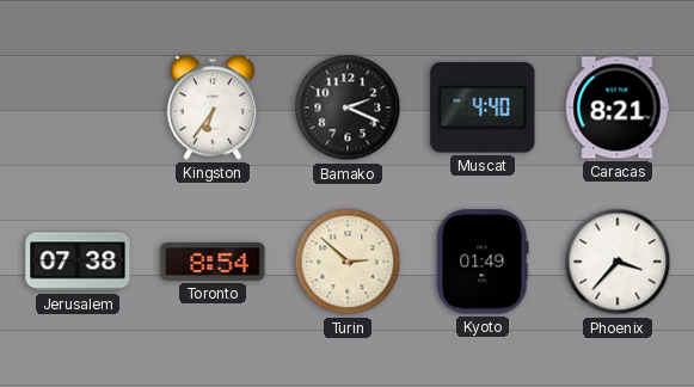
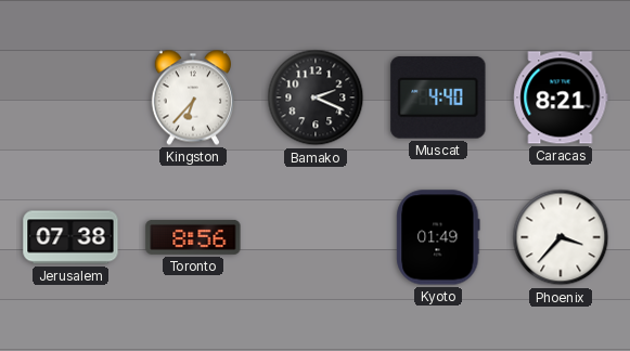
Kingston: 6:36 -> 6:37 (193, 97)
Toronto: 8:54 -> 8:56 (193, 237)
Turin: 2:52 -> none (348, 262)
